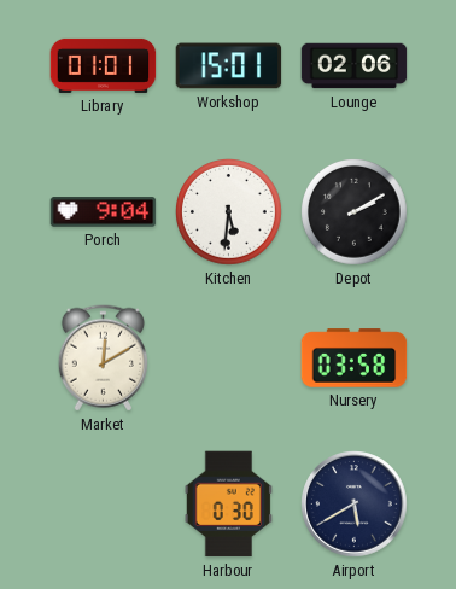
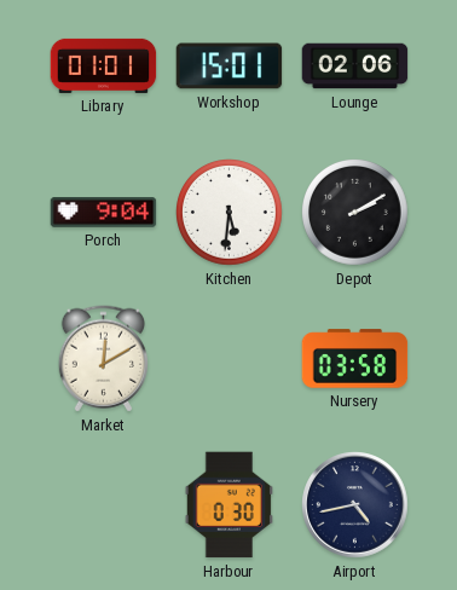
Airport: 5:40 -> 4:43 (355, 505)
